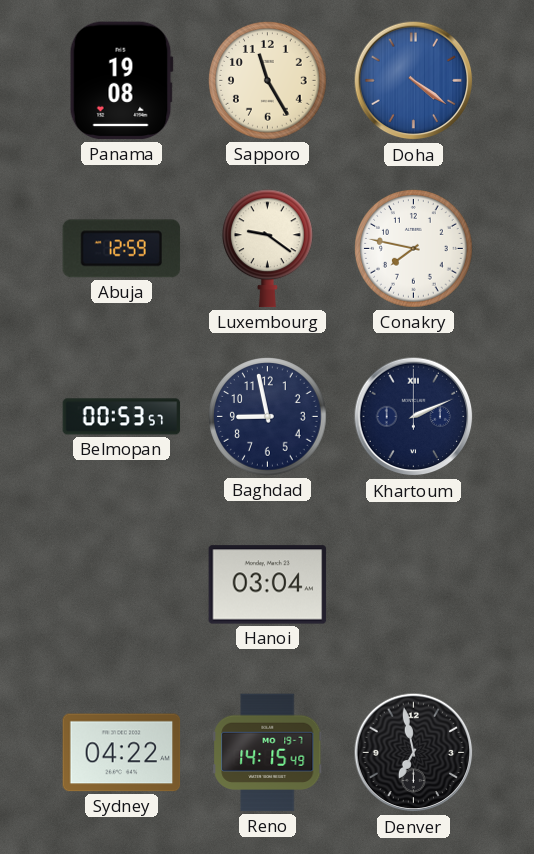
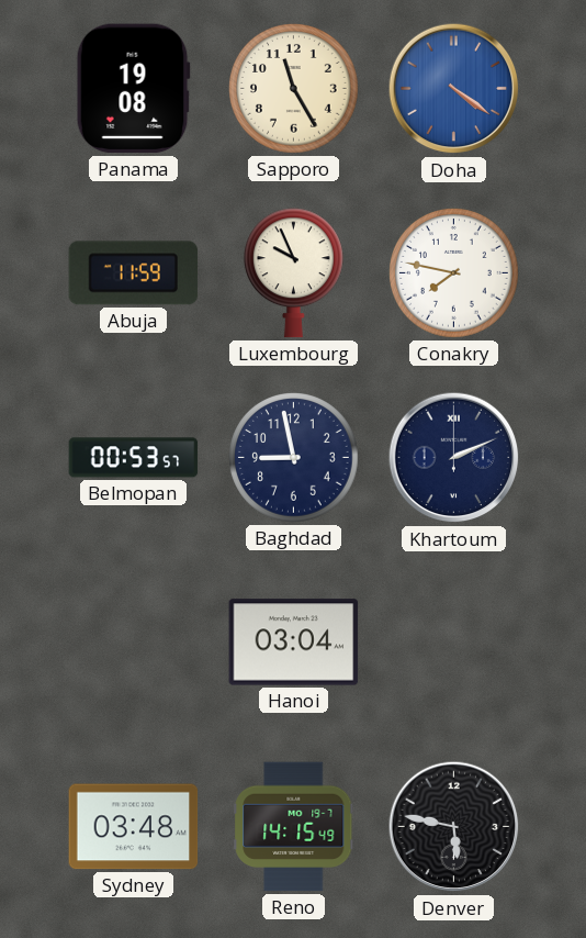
Abuja: 12:59 -> 11:59 (134, 273)
Luxembourg: 9:21 -> 9:56 (293, 273)
Sydney: 04:22 -> 03:48 (134, 827)
Denver: 6:58 -> 5:47 (454, 827)
